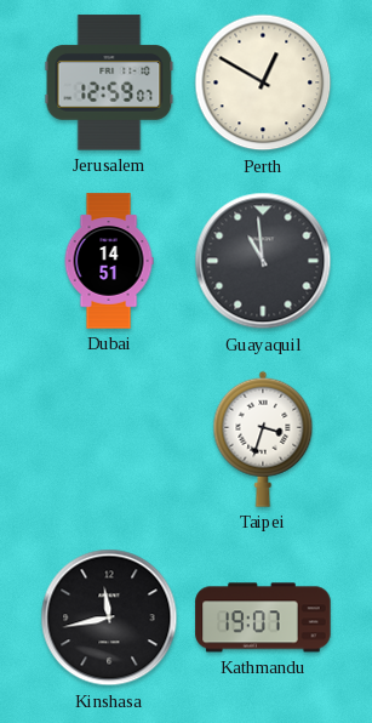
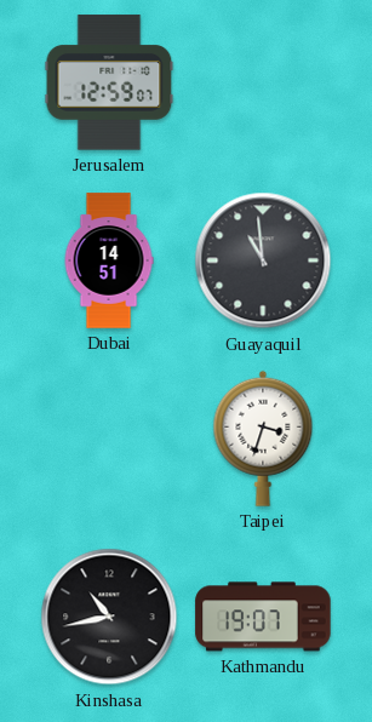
Perth: 12:50 -> none (263, 82)
Kinshasa: 11:43 -> 10:43 (109, 617)
